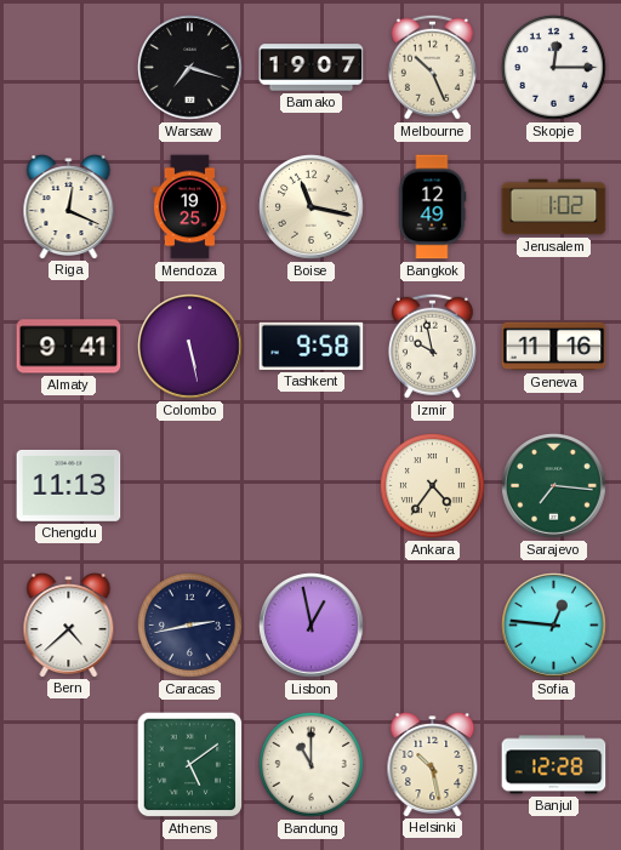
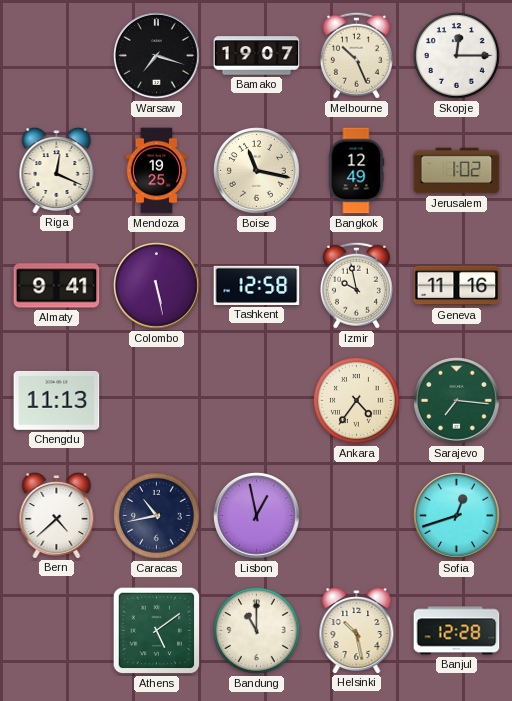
Tashkent: 9:58 -> 12:58 (257, 285)
Caracas: 2:43 -> 10:43 (157, 516)
Sofia: 12:46 -> 12:42 (457, 516)
